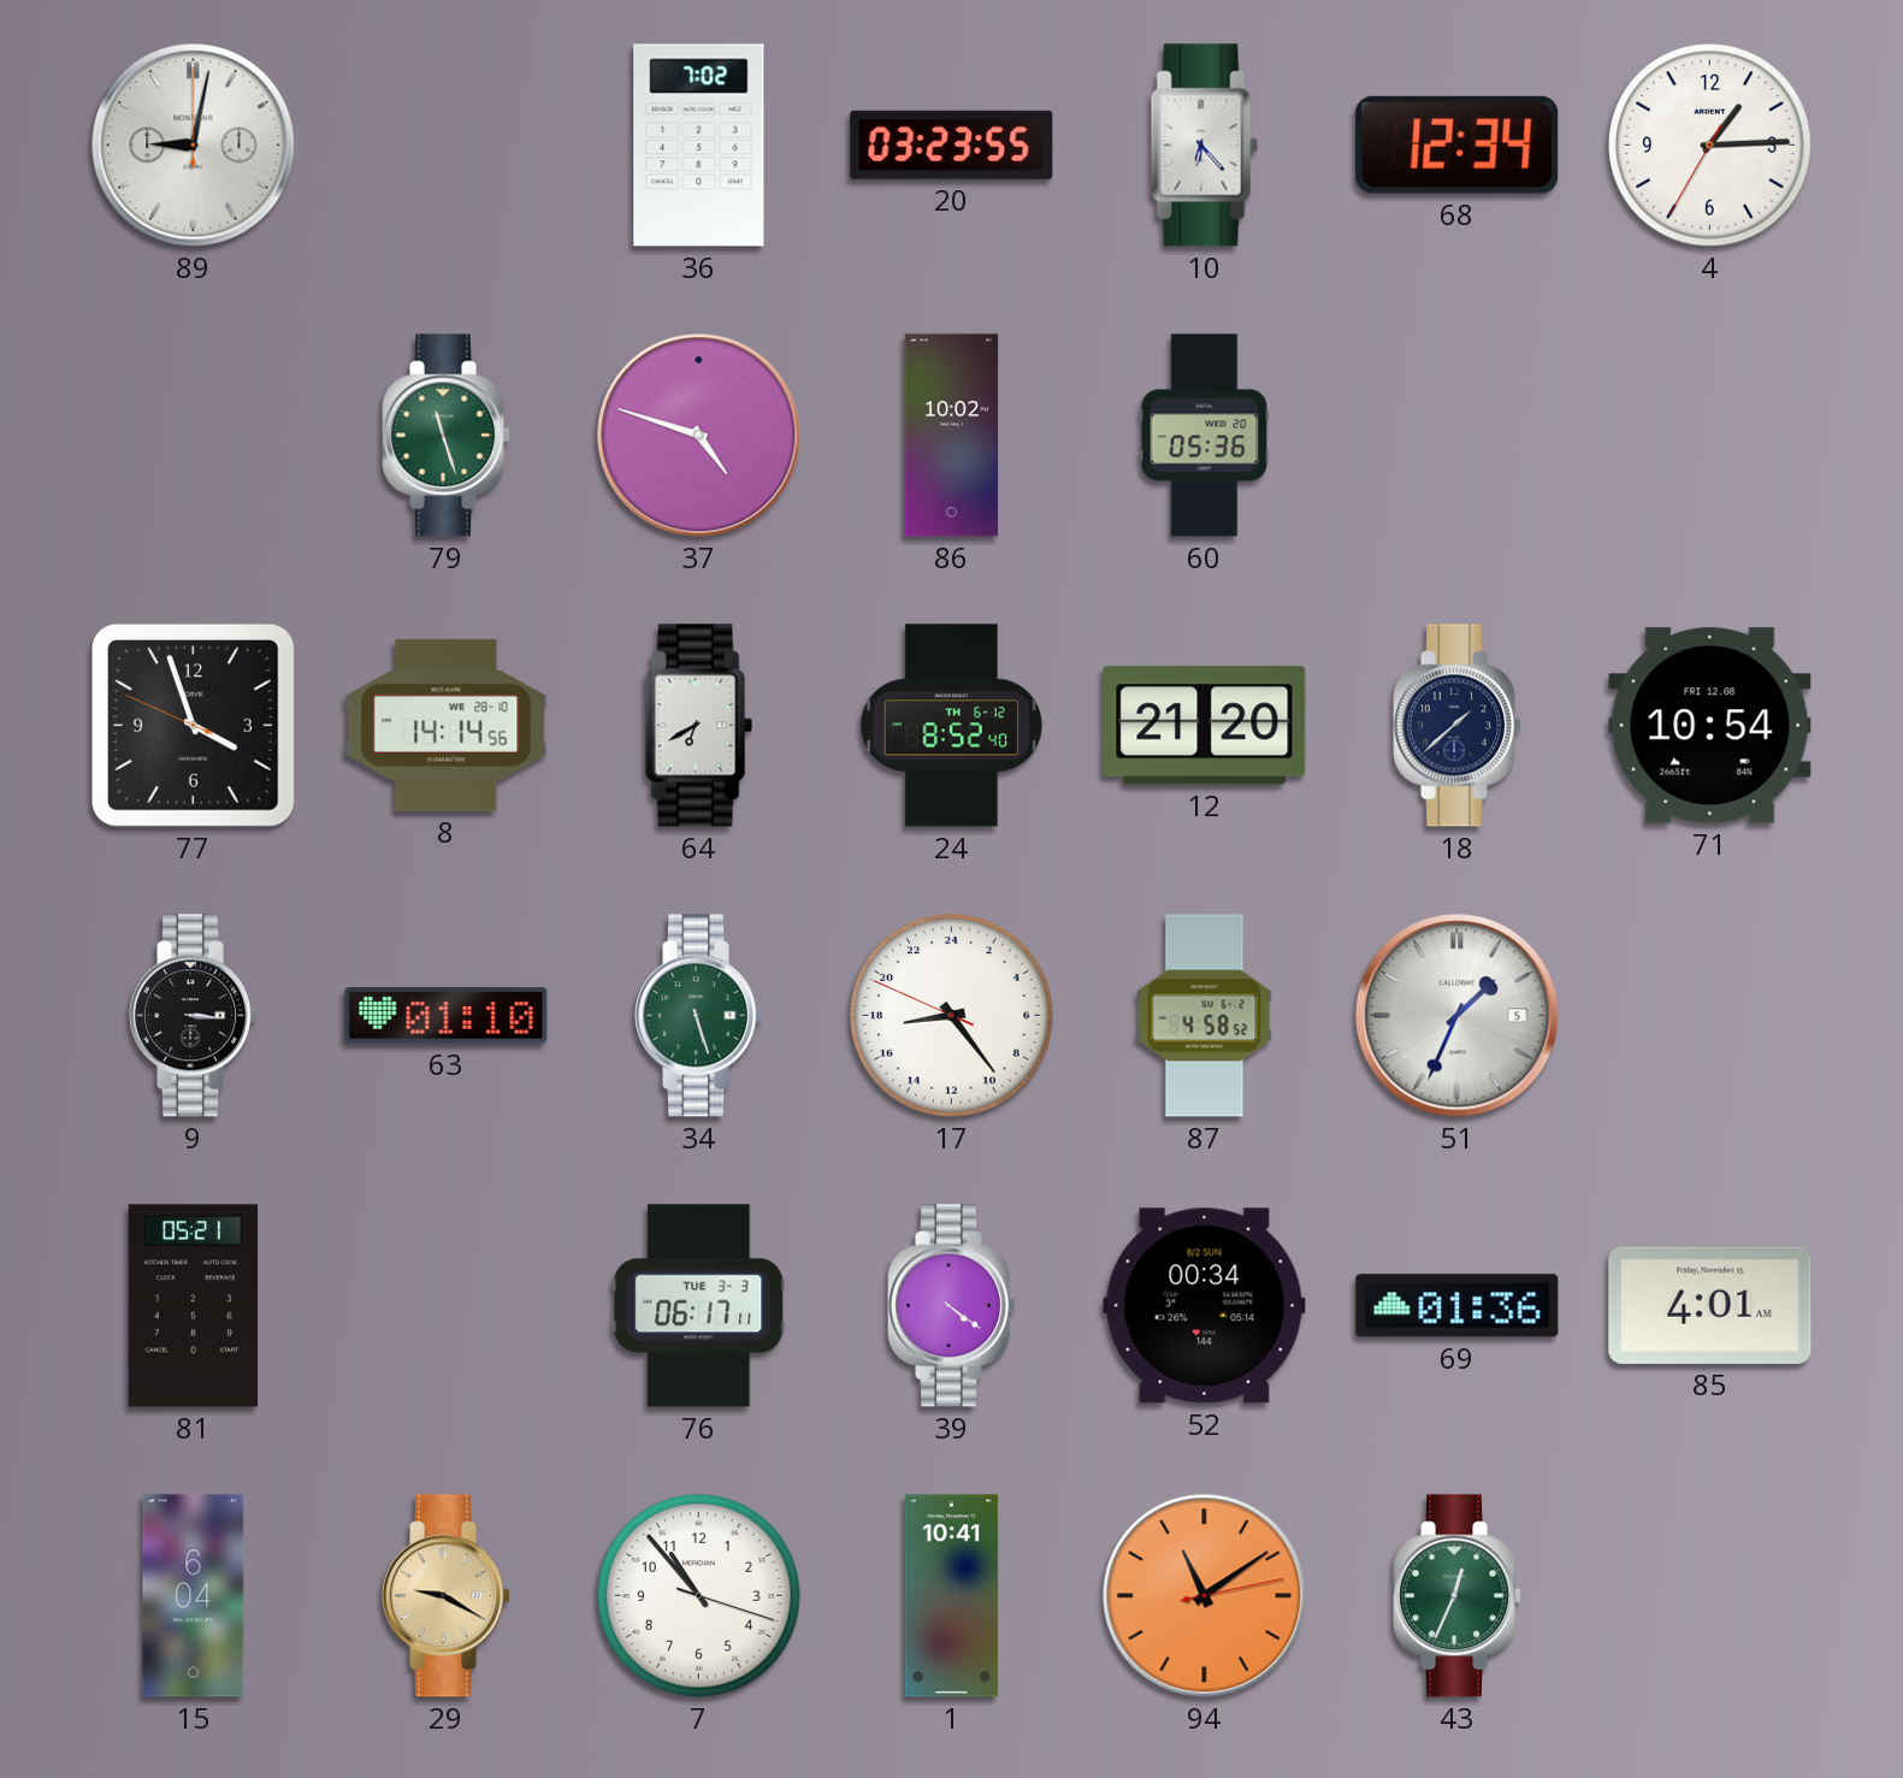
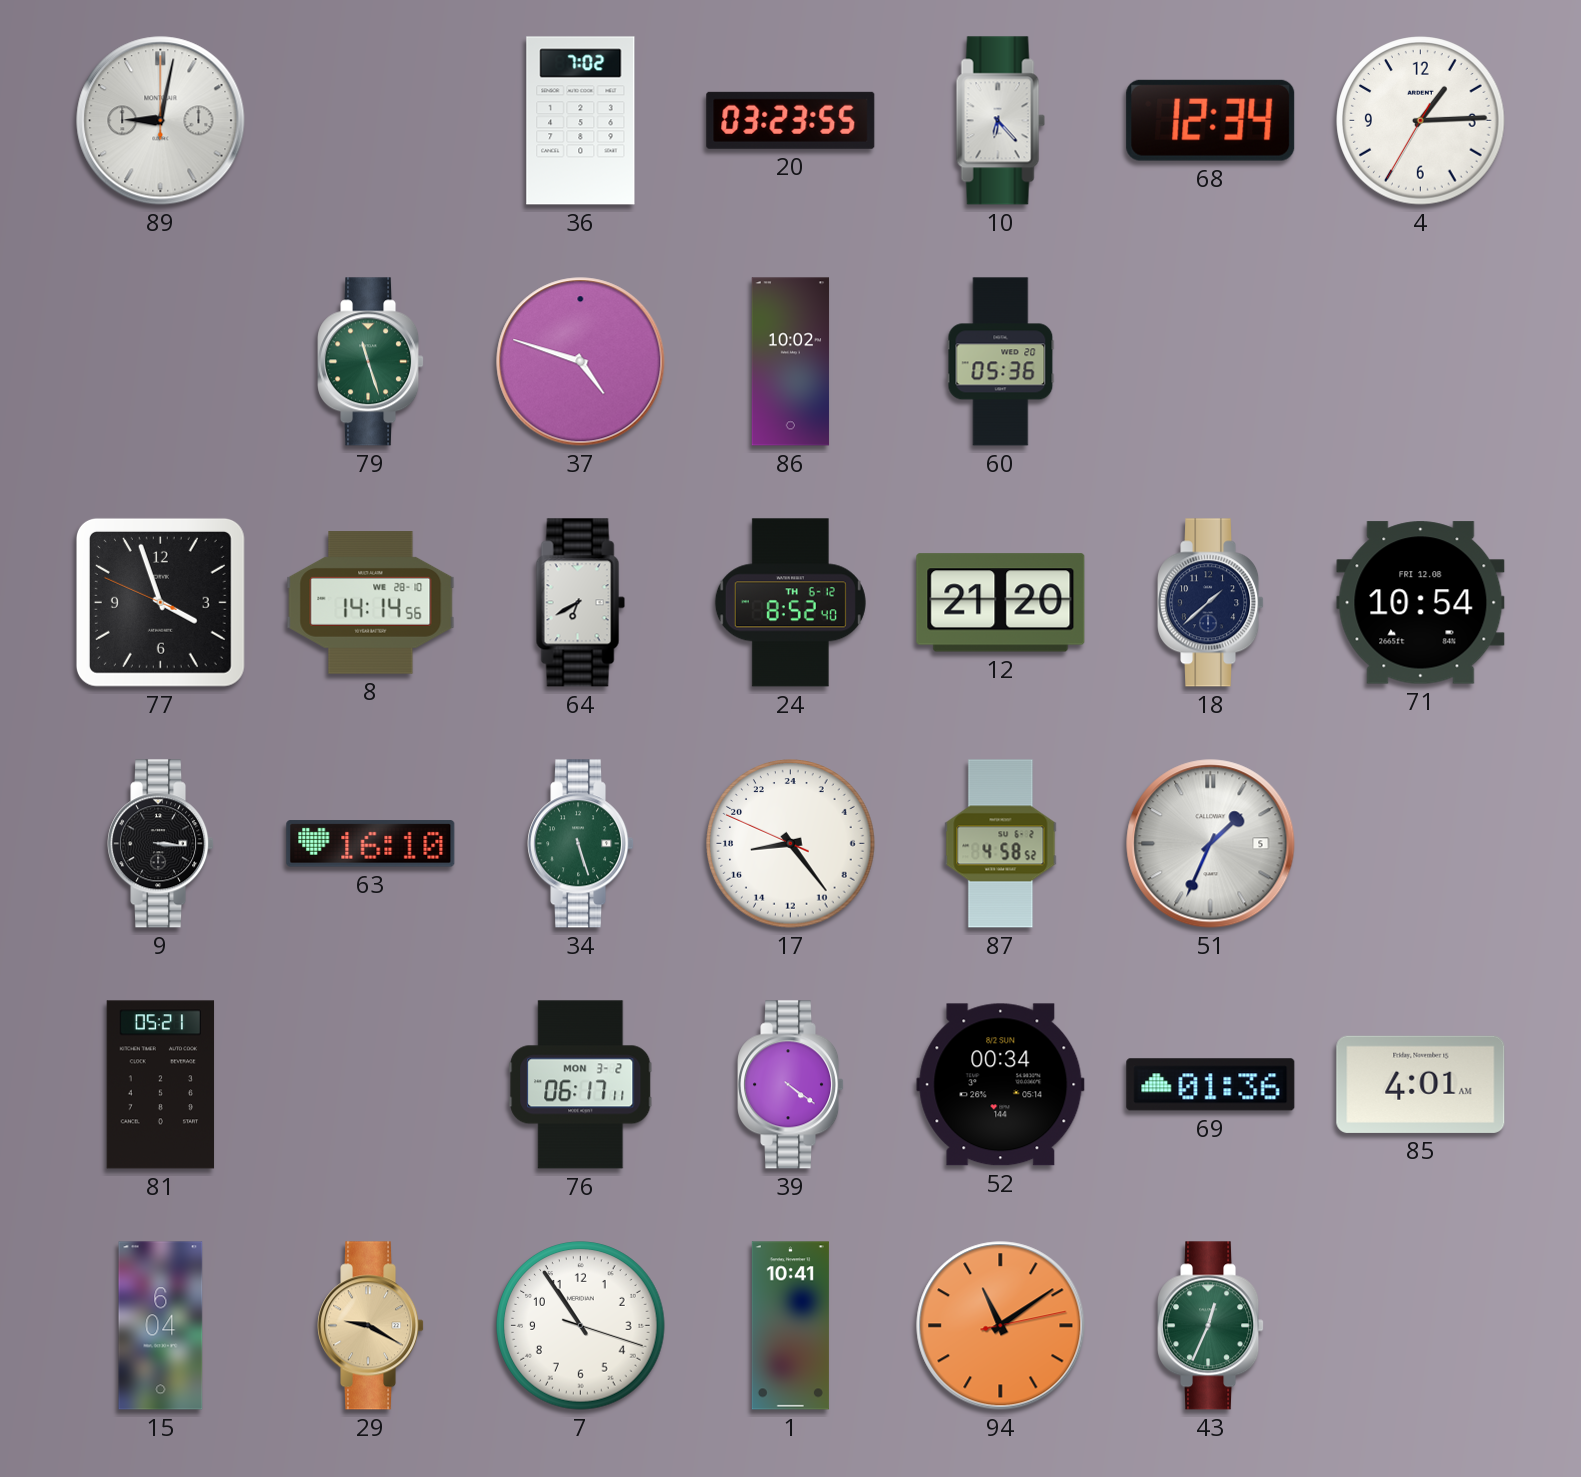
63: 01:10 -> 16:10 (371, 844)
76 date: TUE 3-3 -> MON 3-2 (581, 1085)
7: 10:53 -> 10:54 (581, 1326)
